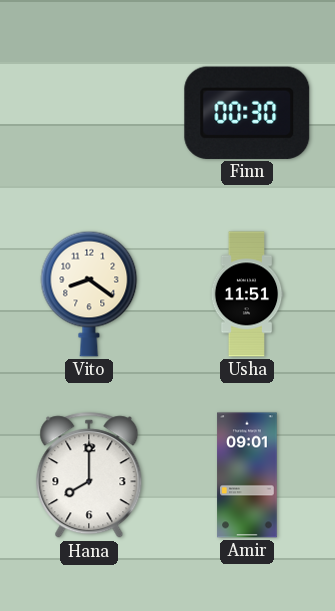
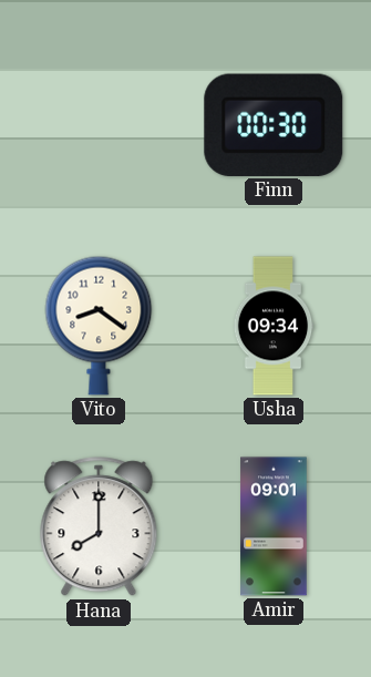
Usha: 11:51 -> 09:34 (274, 326)
